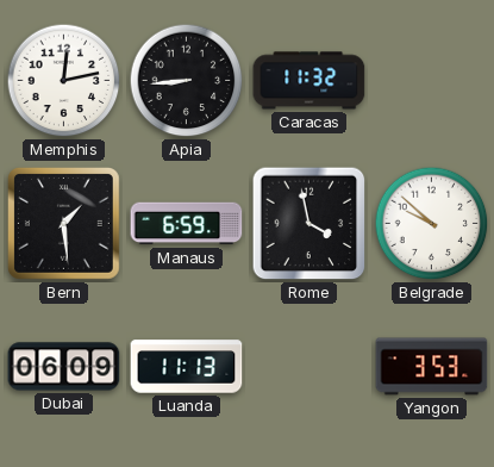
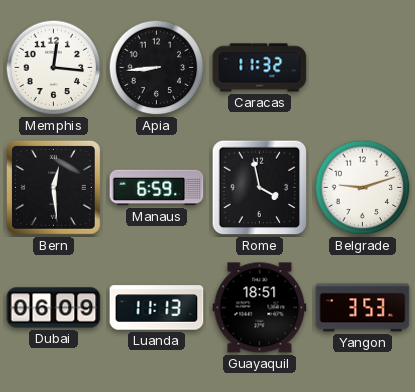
Memphis: 12:13 -> 12:16 (54, 68)
Bern: 1:29 -> 12:29 (53, 187)
Belgrade: 9:52 -> 9:12 (363, 188)
Guayaquil: none -> 18:51 (260, 308)
